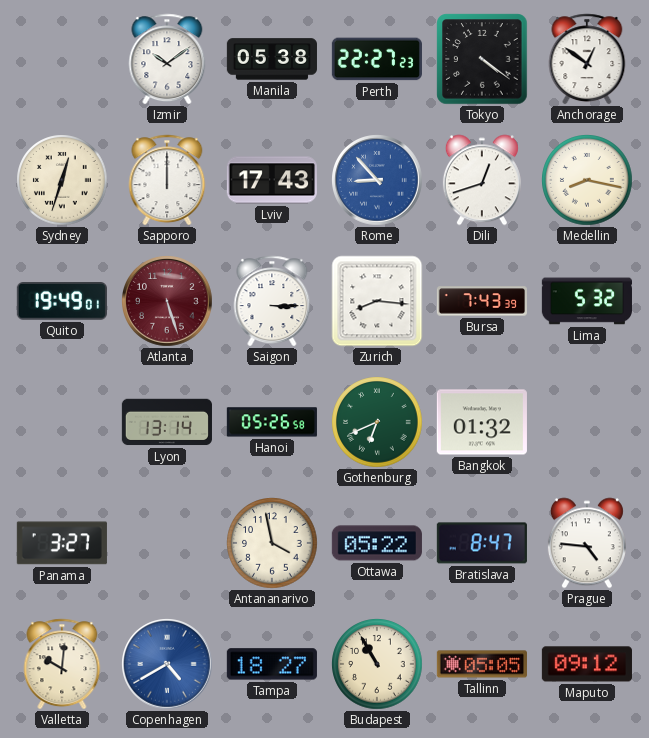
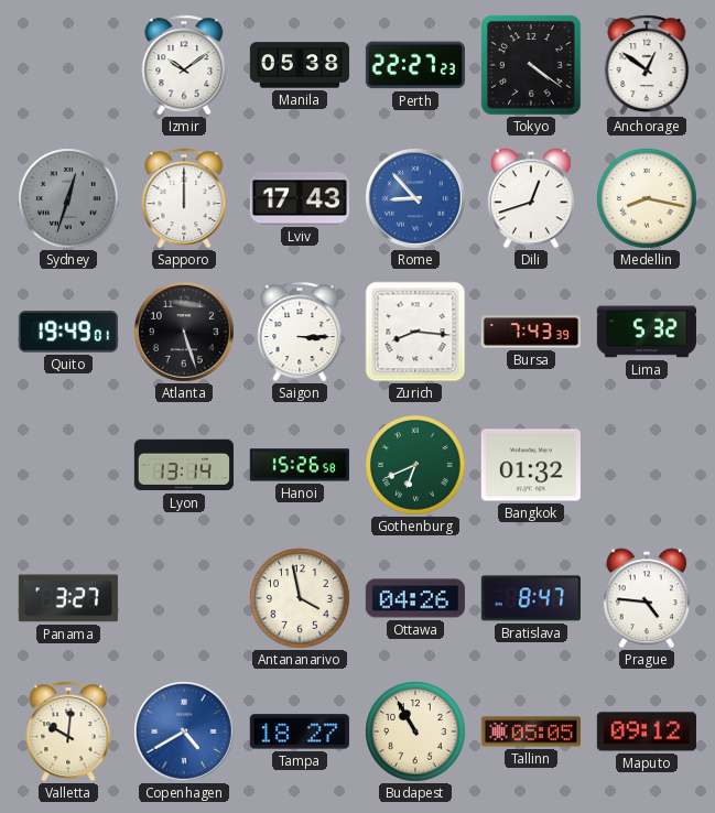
Sydney dial: cream -> grey (68, 198)
Atlanta dial: burgundy -> black (185, 333)
Hanoi: 05:26 -> 15:26 (300, 465)
Ottawa: 05:22 -> 04:26 (415, 598)
